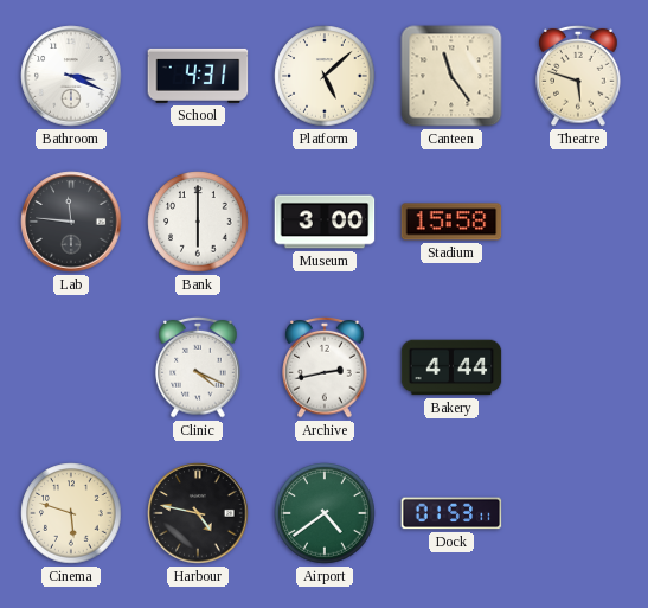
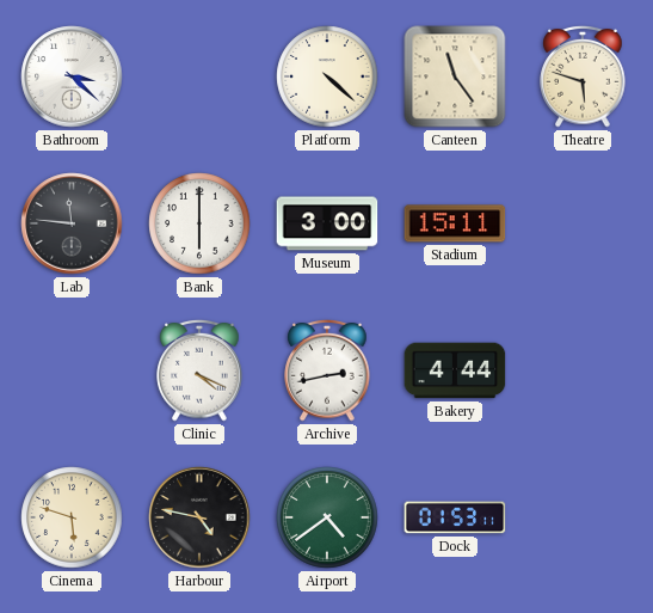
Bathroom: 3:19 -> 3:22 (72, 76)
School: 4:31 -> none (198, 76)
Platform: 5:08 -> 4:22 (327, 76)
Stadium: 15:58 -> 15:11 (455, 223)
